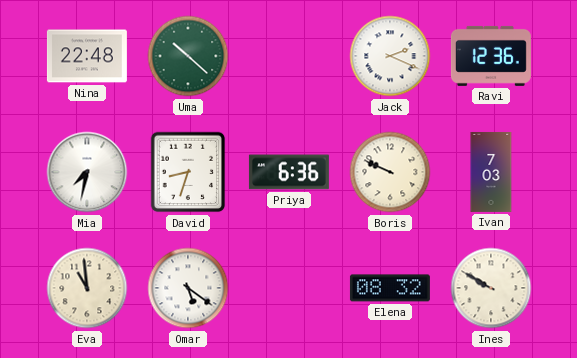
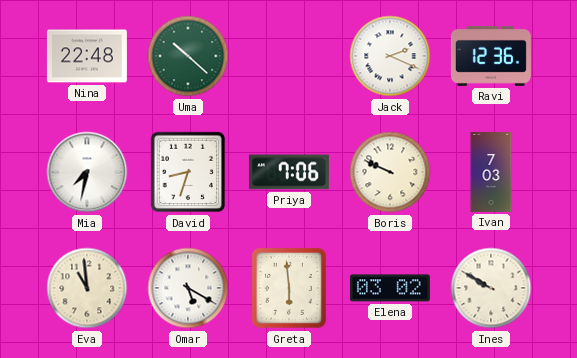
Priya: 6:36 -> 7:06 (289, 172)
Omar: 5:21 -> 5:20 (188, 288)
Greta: none -> 5:59 (289, 288)
Elena: 08:32 -> 03:02 (390, 288)
